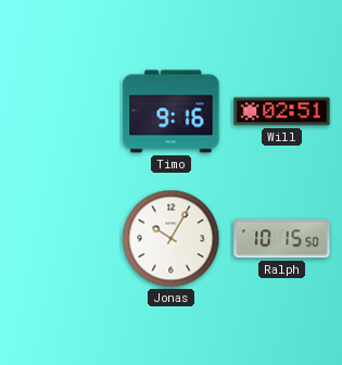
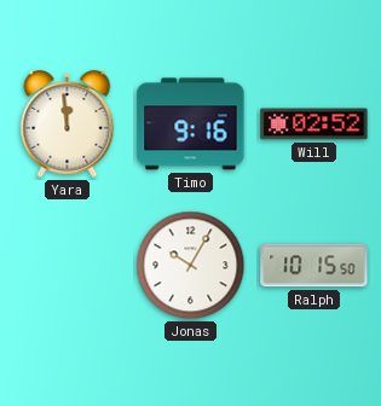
Yara: none -> 11:59 (68, 123)
Will: 02:51 -> 02:52 (314, 124)
